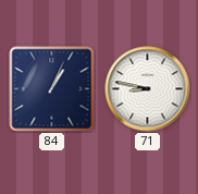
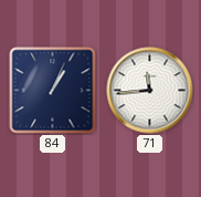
71: 8:47 -> 11:44 (150, 91)
